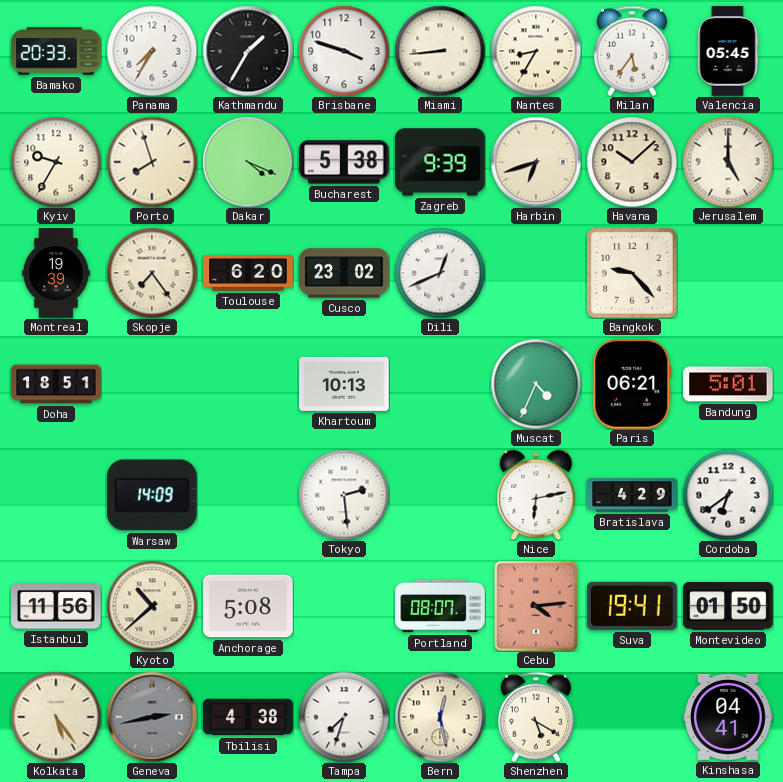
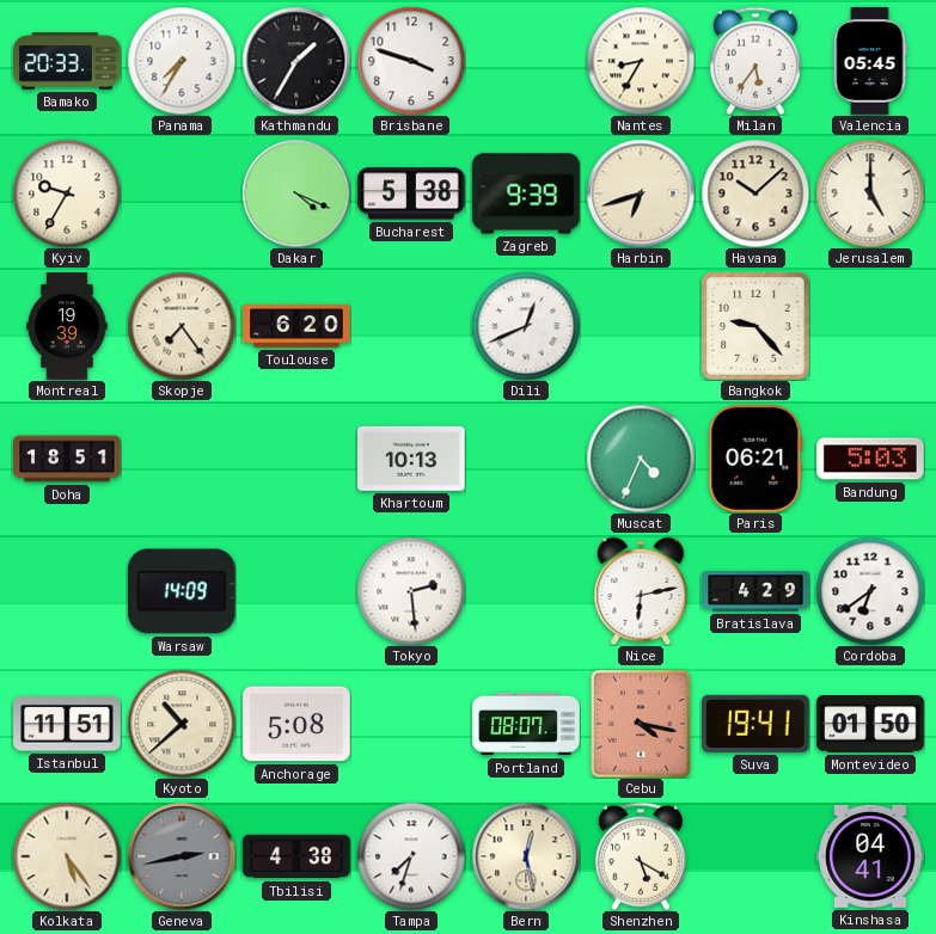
Miami: 8:44 -> none (440, 51)
Porto: 7:57 -> none (152, 162)
Cusco: 23:02 -> none (344, 273)
Bandung: 5:01 -> 5:03 (870, 459)
Istanbul: 11:56 -> 11:51 (67, 724)
Cebu: 4:14 -> 4:17 (641, 724)
